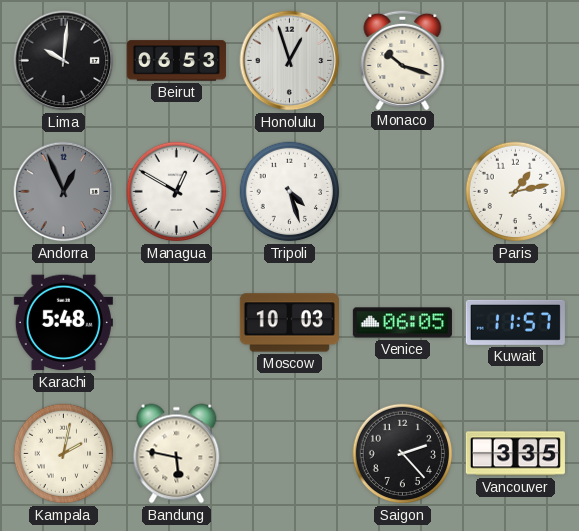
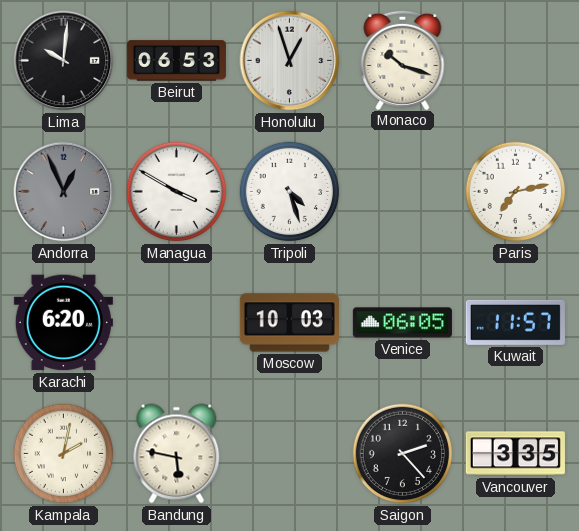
Managua: 12:50 -> 3:50 (177, 192)
Paris: 1:13 -> 7:13 (516, 192)
Karachi: 5:48 -> 6:20 (63, 323)
